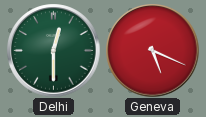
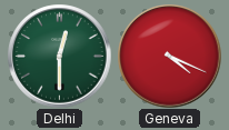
Geneva: 5:19 -> 4:19 (169, 56)
